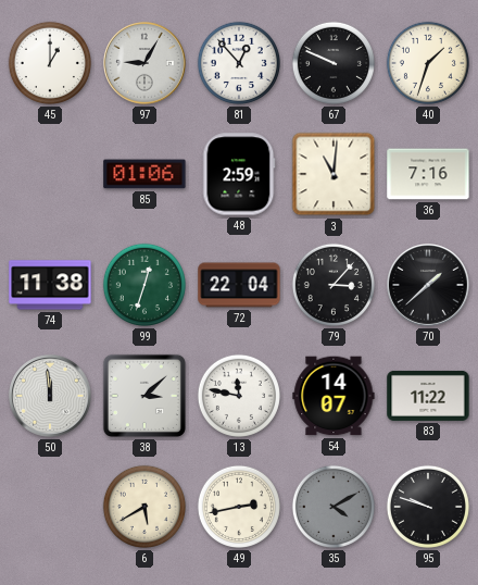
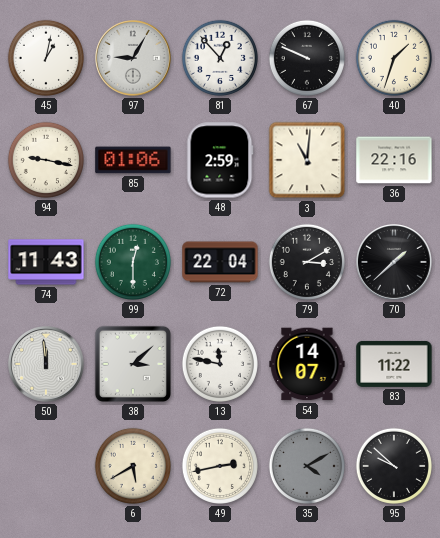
45: 1:00 -> 1:02 (46, 58)
94: none -> 9:17 (46, 160)
36: 7:16 -> 22:16 (394, 160)
74: 11:38 -> 11:43 (46, 262)
99: 12:33 -> 12:30 (133, 262)
79: 3:07 -> 3:10 (307, 262)
95: 9:48 -> 9:52 (394, 466)
